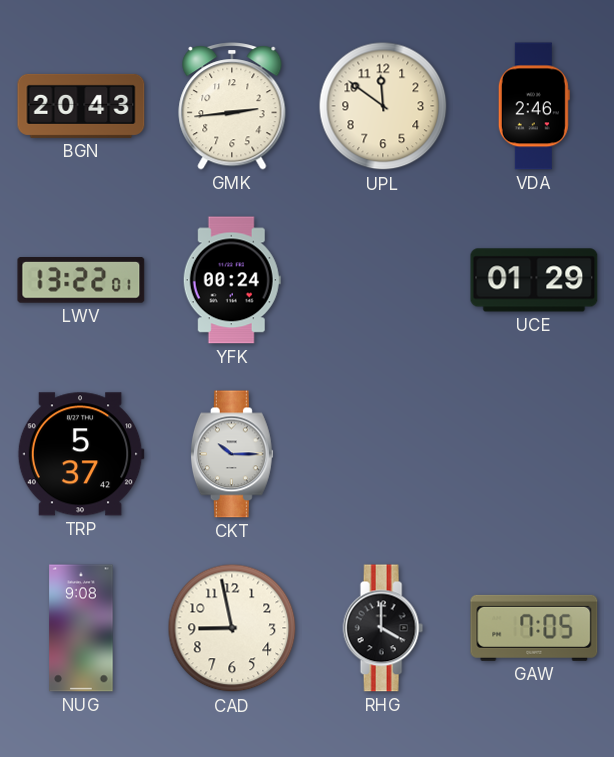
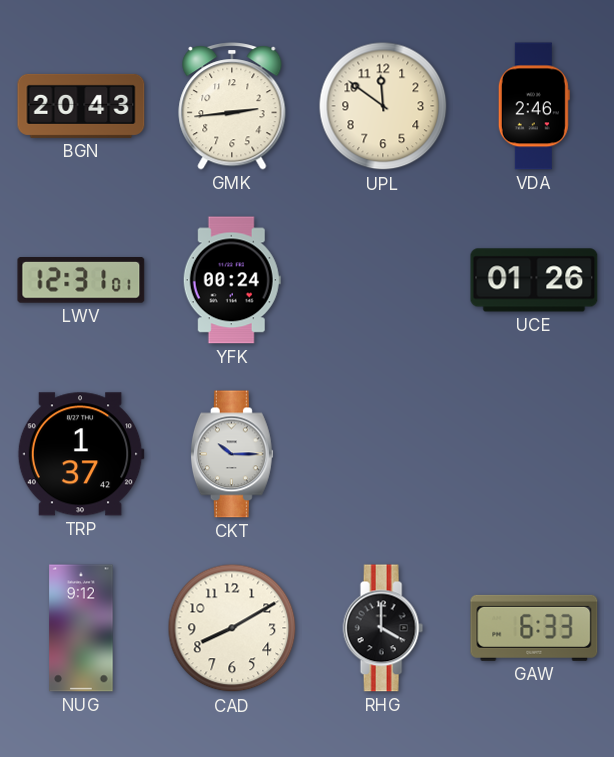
LWV: 13:22 -> 12:31 (81, 281)
UCE: 01:29 -> 01:26 (534, 280)
TRP: 5:37 -> 1:37 (81, 454)
NUG: 9:08 -> 9:12 (81, 628)
CAD: 8:58 -> 8:10 (232, 628)
GAW: 7:05 -> 6:33 (534, 628)
